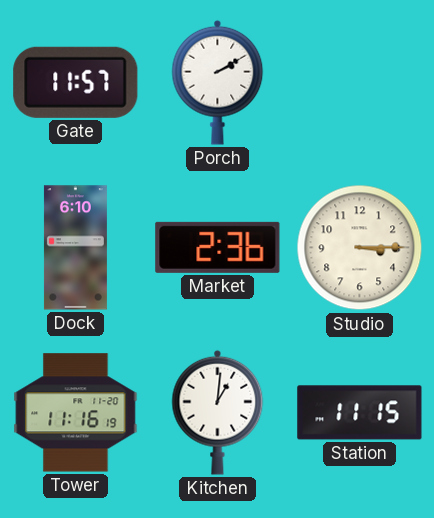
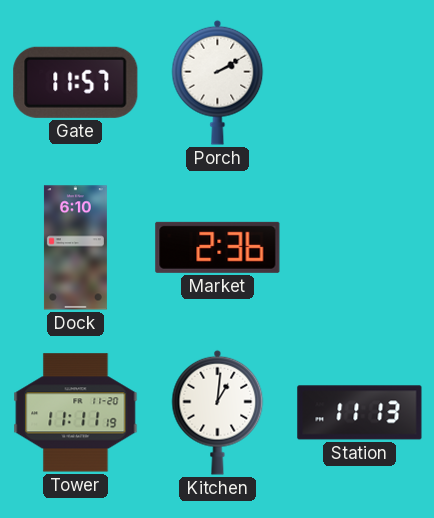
Studio: 3:15 -> none (360, 248)
Tower: 11:16 -> 11:11 (76, 413)
Station: 11:15 -> 11:13 (360, 413)
